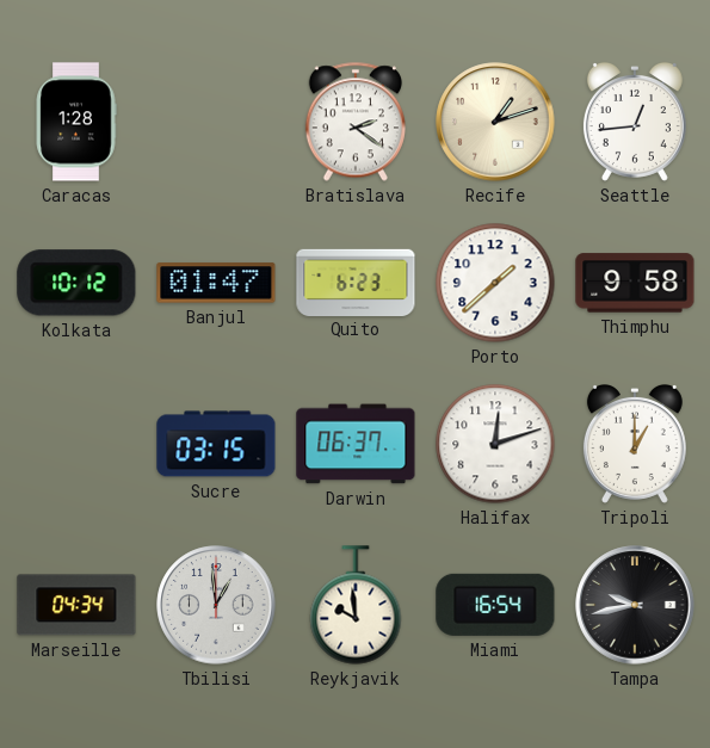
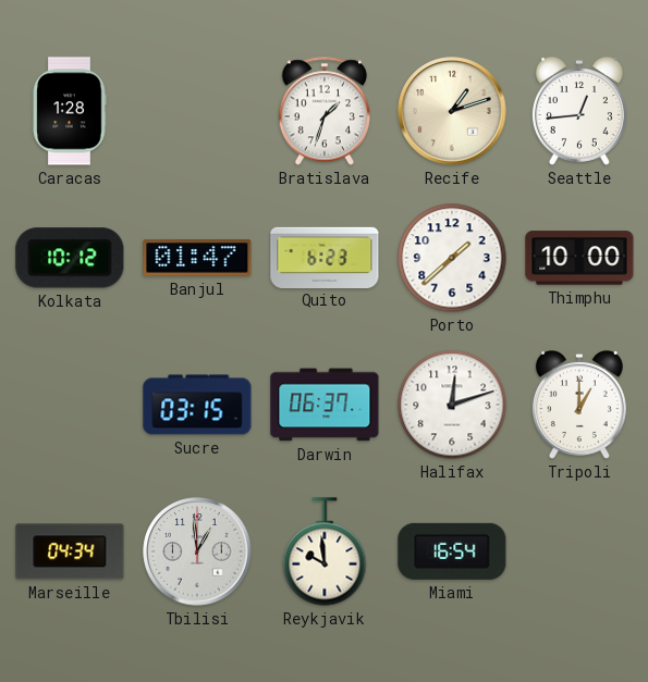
Bratislava: 2:21 -> 1:33 (323, 111)
Thimphu: 9:58 -> 10:00 (579, 258)
Tampa: 9:43 -> none (635, 605)
